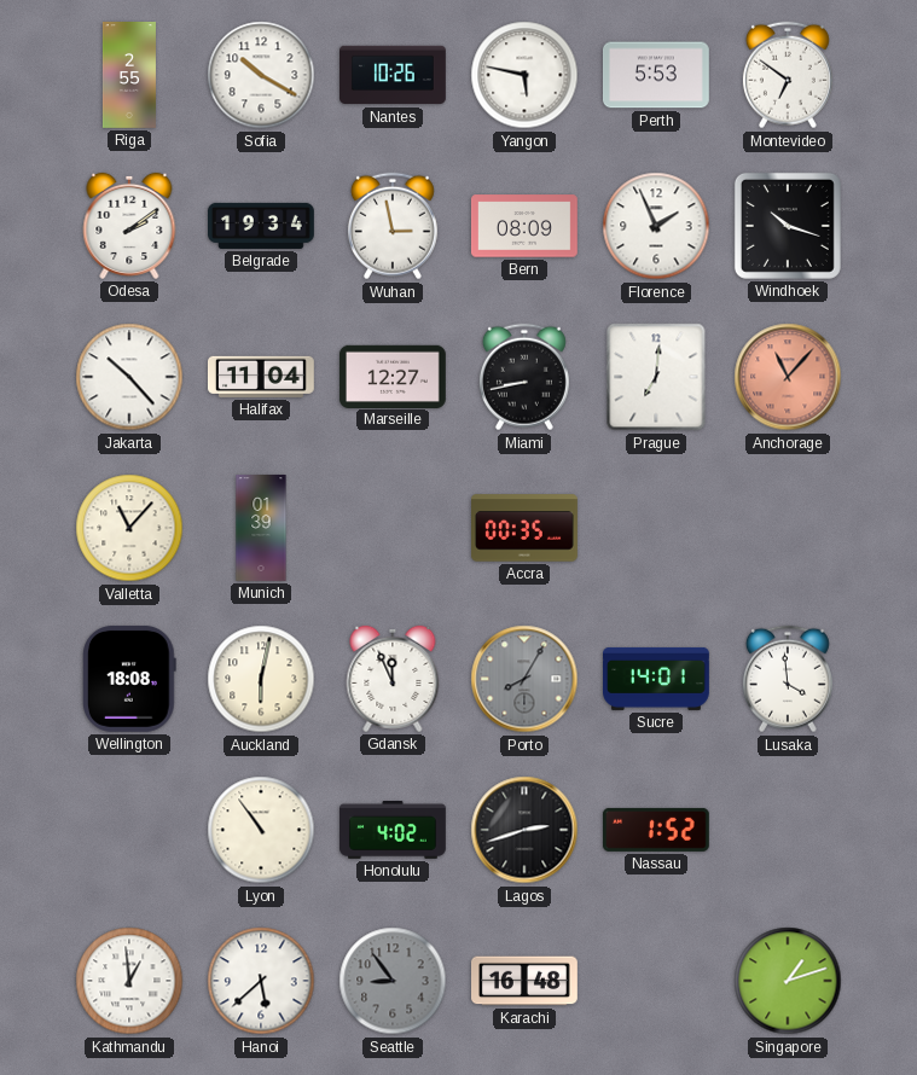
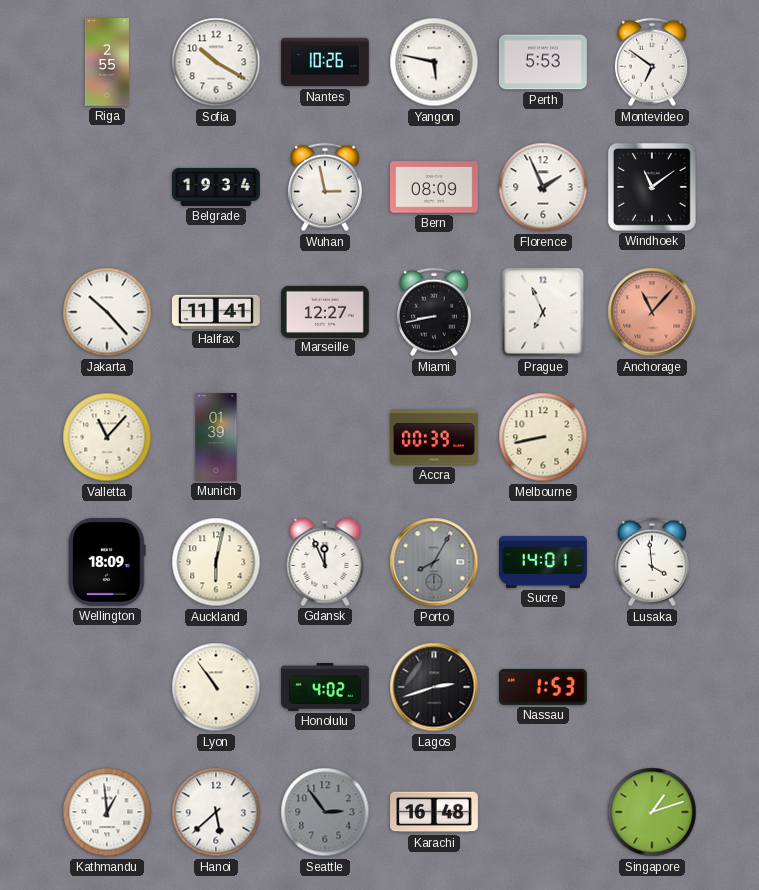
Odesa: 2:09 -> none (129, 226)
Windhoek: 10:18 -> 11:09 (652, 187)
Halifax: 11:04 -> 11:41 (216, 312)
Prague: 7:01 -> 6:56 (543, 312)
Accra: 00:35 -> 00:39 (435, 437)
Melbourne: none -> 8:43 (543, 437)
Wellington: 18:08 -> 18:09 (108, 562)
Nassau: 1:52 -> 1:53 (543, 687)
Seattle: 8:54 -> 2:54 (325, 812)
